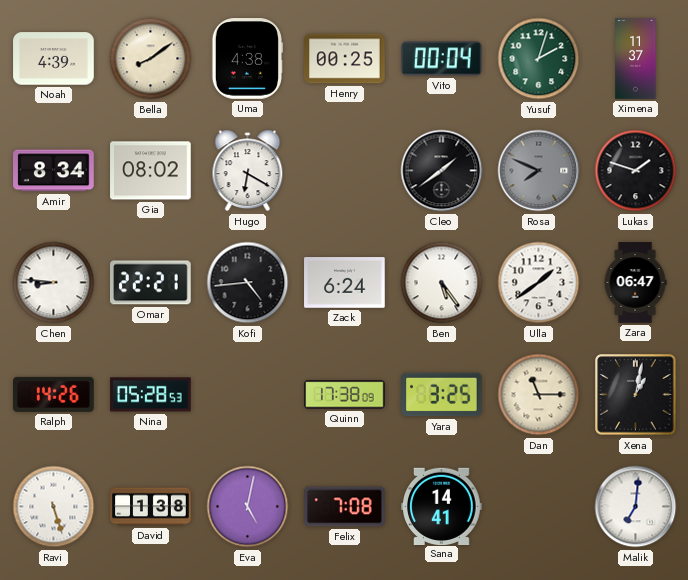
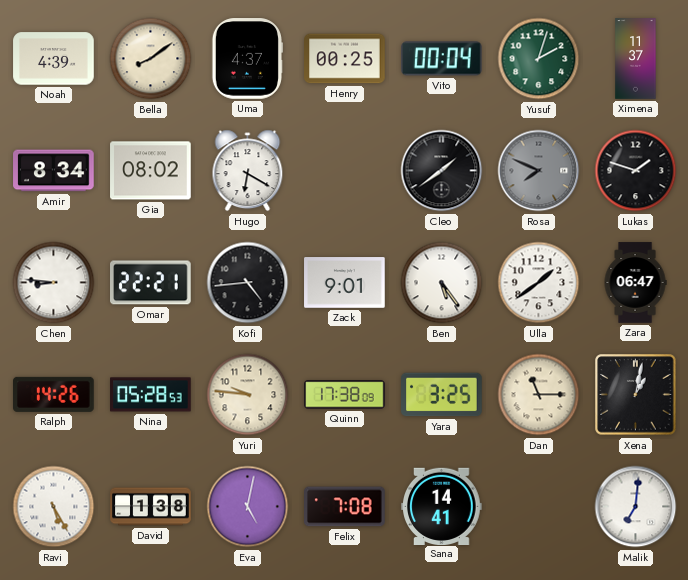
Uma: 4:38 -> 4:37 (247, 59)
Zack: 6:24 -> 9:01 (345, 283)
Yuri: none -> 9:46 (248, 395)
Ravi: 5:27 -> 5:25 (54, 507)
